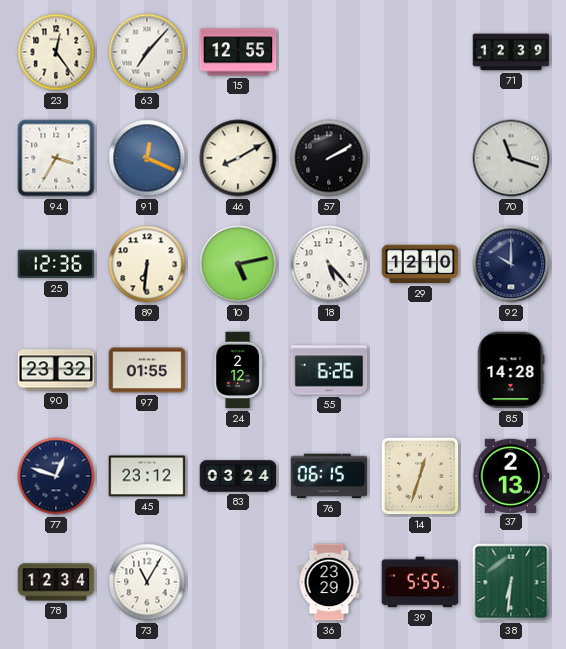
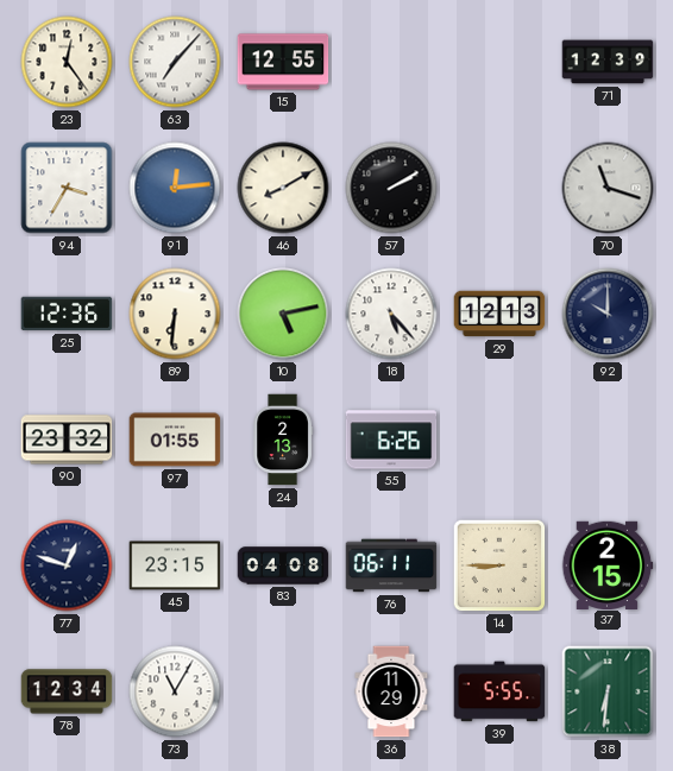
91: 12:19 -> 12:14 (175, 188)
29: 12:10 -> 12:13 (499, 314)
24: 2:12 -> 2:13 (283, 440)
85: 14:28 -> none (511, 370)
45: 23:12 -> 23:15 (175, 565)
83: 03:24 -> 04:08 (283, 565)
76: 06:15 -> 06:11 (391, 565)
14: 12:33 -> 8:45 (499, 565)
37: 2:13 -> 2:15 (608, 564)
36: 23:29 -> 11:29 (391, 691)
